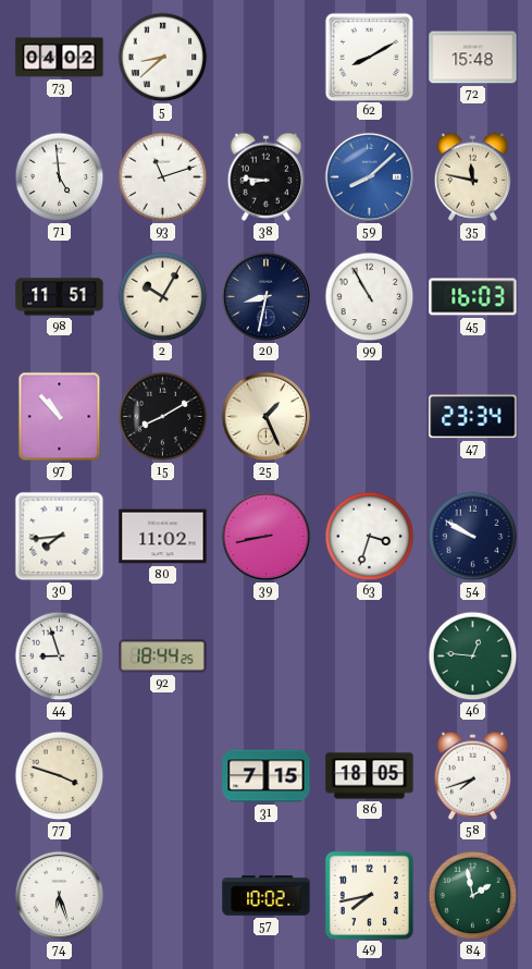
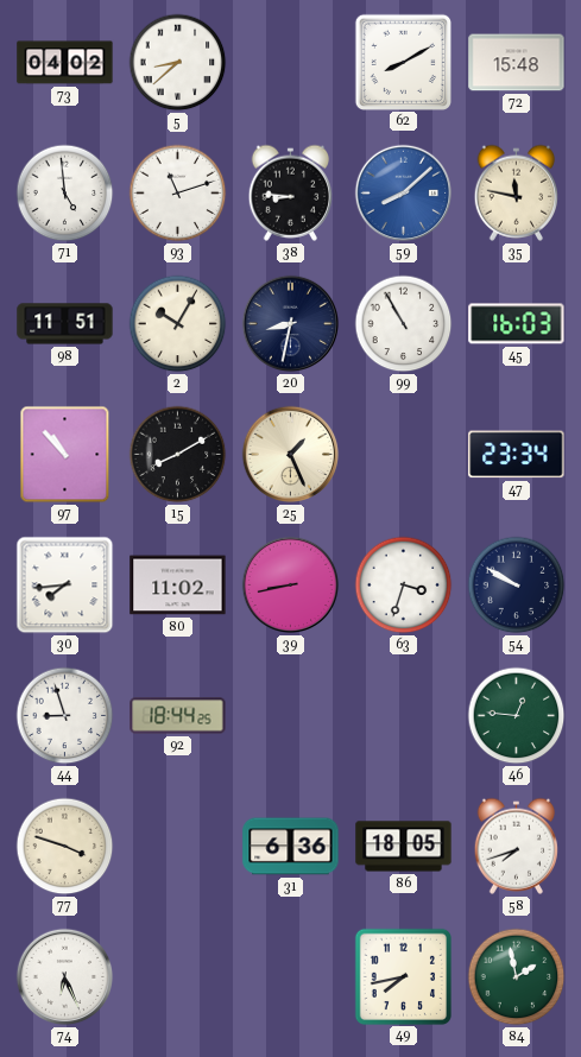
31: 7:15 -> 6:36 (291, 847)
74: 6:27 -> 6:26 (65, 977)
57: 10:02 -> none (267, 896)
